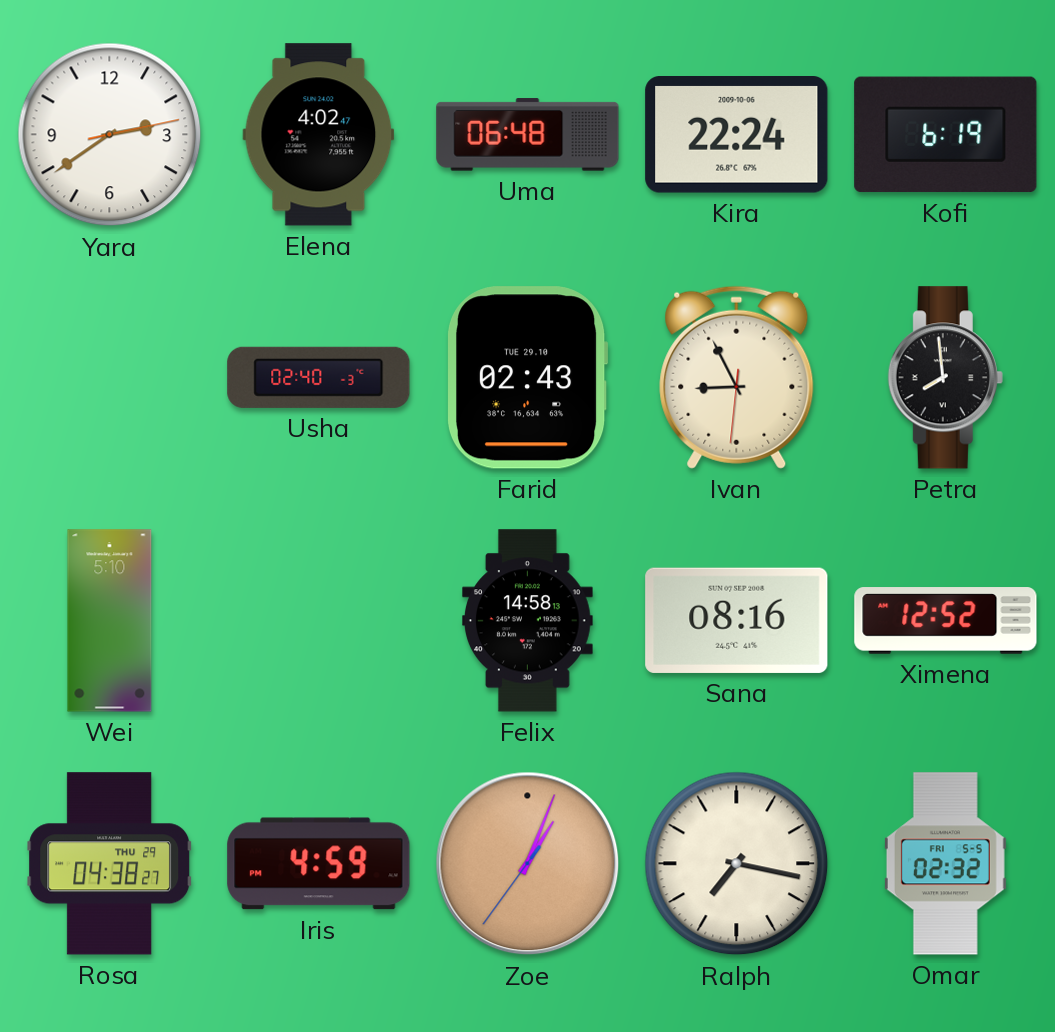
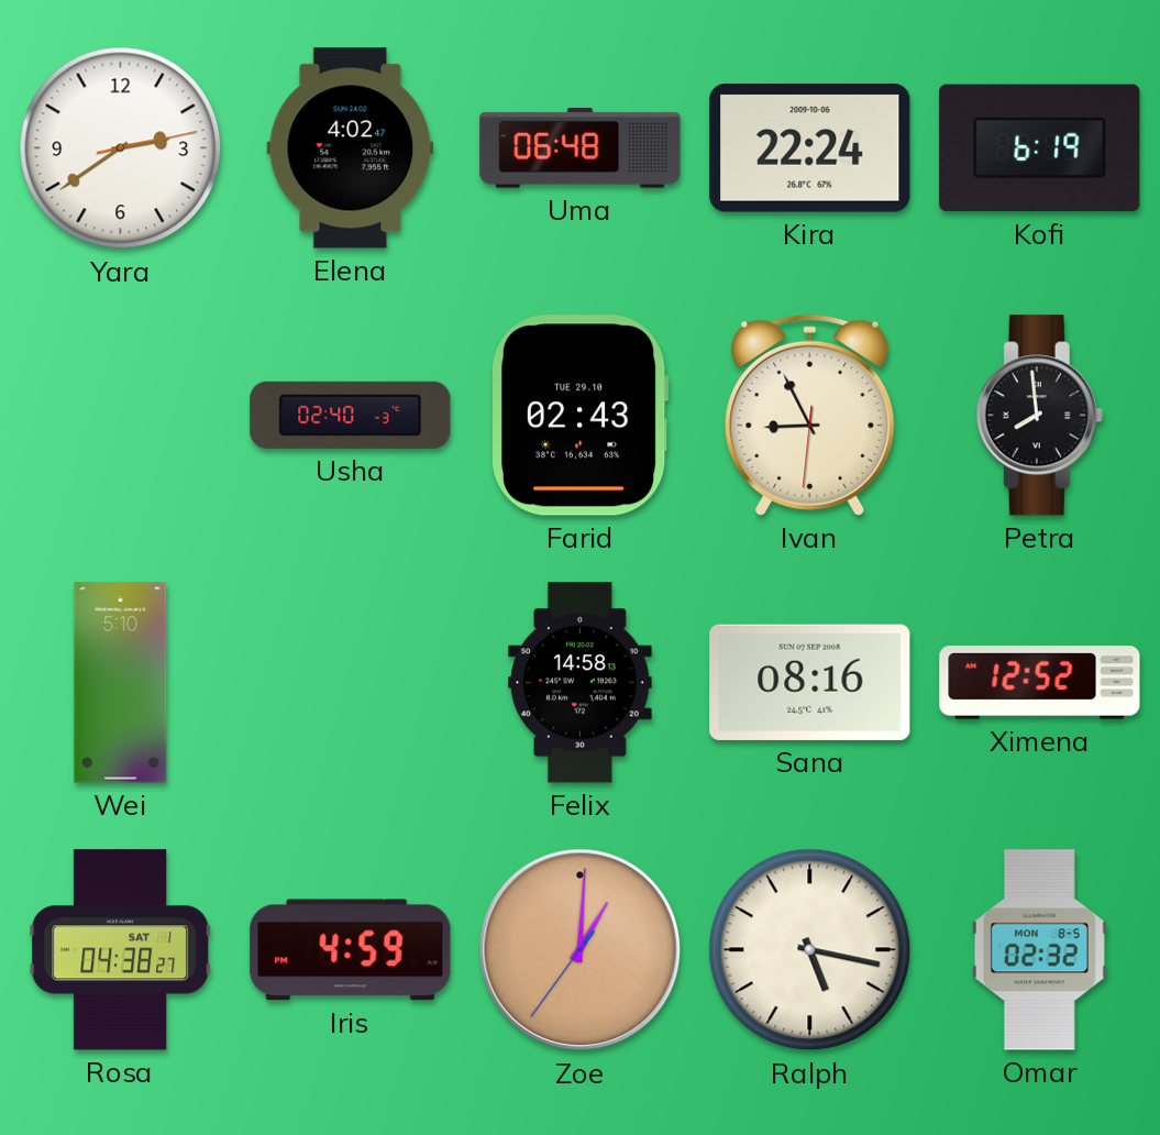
Rosa date: THU 29 -> SAT 1 (121, 950)
Zoe: 1:03 -> 1:00 (581, 950)
Ralph: 7:17 -> 5:17 (810, 950)
Omar date: FRI 5-5 -> MON 8-5 (1039, 950)
